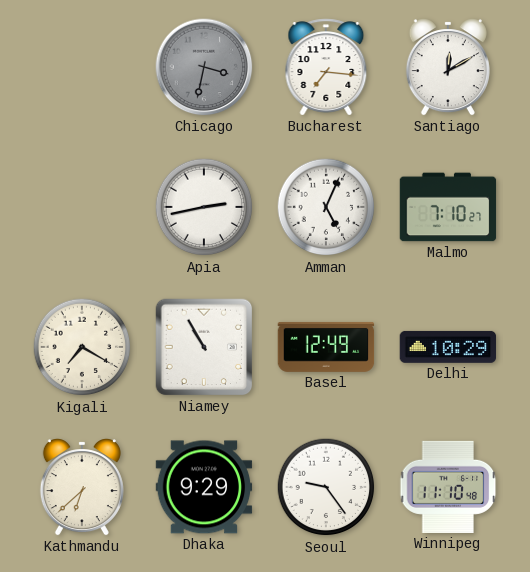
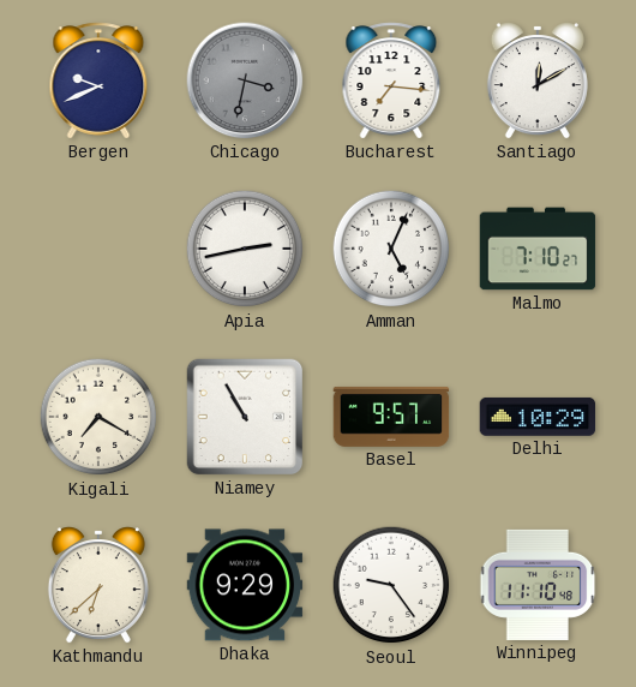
Bergen: none -> 9:41 (98, 80)
Basel: 12:49 -> 9:57 (391, 417)
